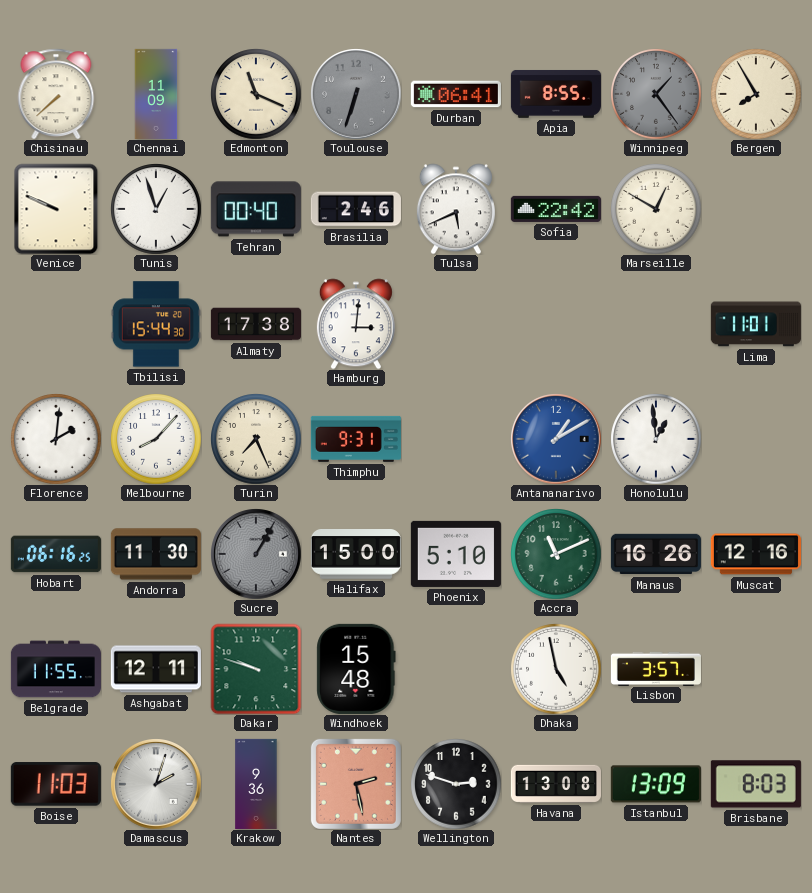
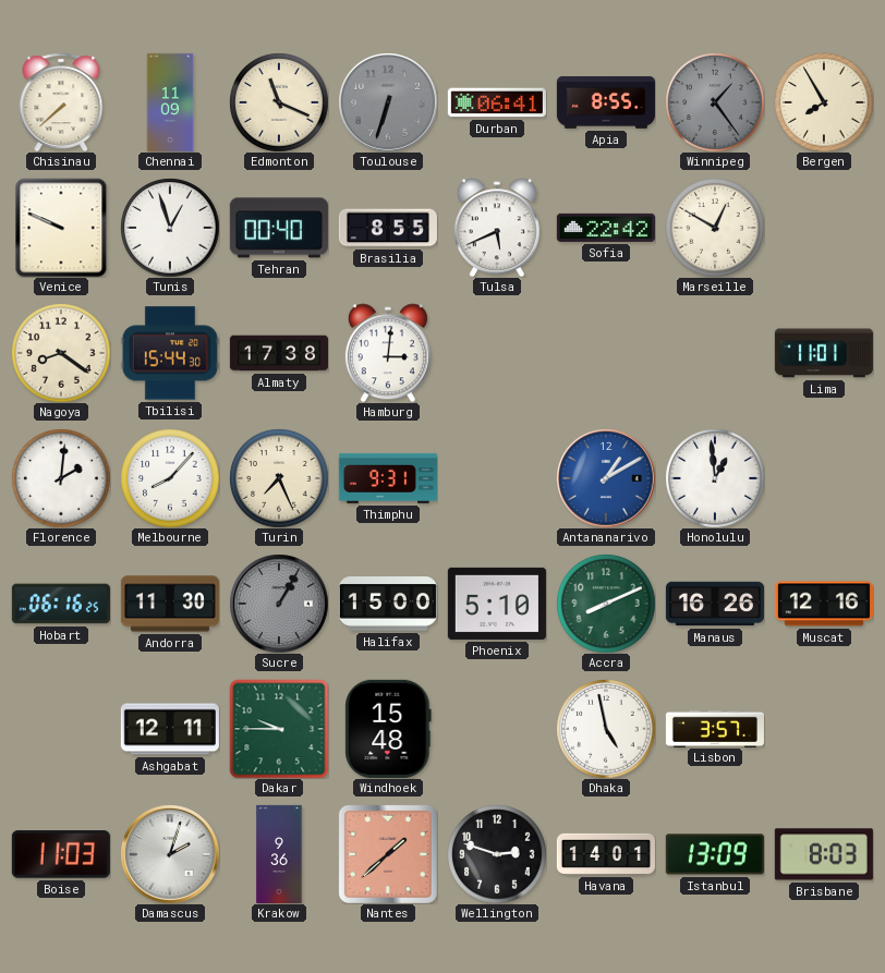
Brasilia: 2:46 -> 8:55 (388, 228)
Nagoya: none -> 8:21 (61, 353)
Accra: 11:11 -> 8:11 (606, 604)
Belgrade: 11:55 -> none (56, 669)
Dakar: 9:48 -> 9:45 (279, 729)
Nantes: 2:28 -> 1:38 (388, 854)
Havana: 13:08 -> 14:01 (606, 854)
